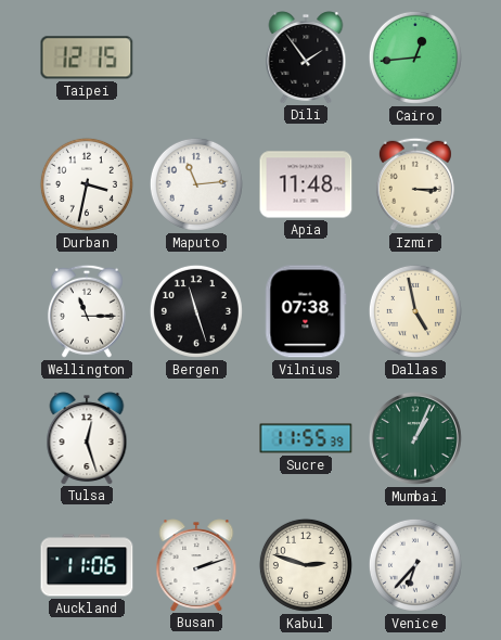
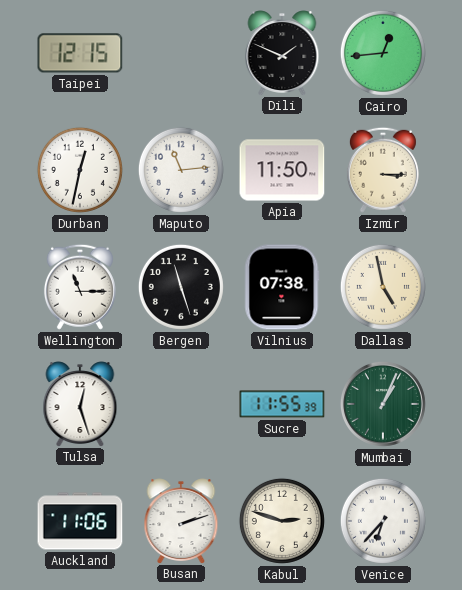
Dili: 1:54 -> 1:49 (282, 53)
Durban: 3:32 -> 12:32 (80, 170)
Apia: 11:48 -> 11:50 (282, 170)
